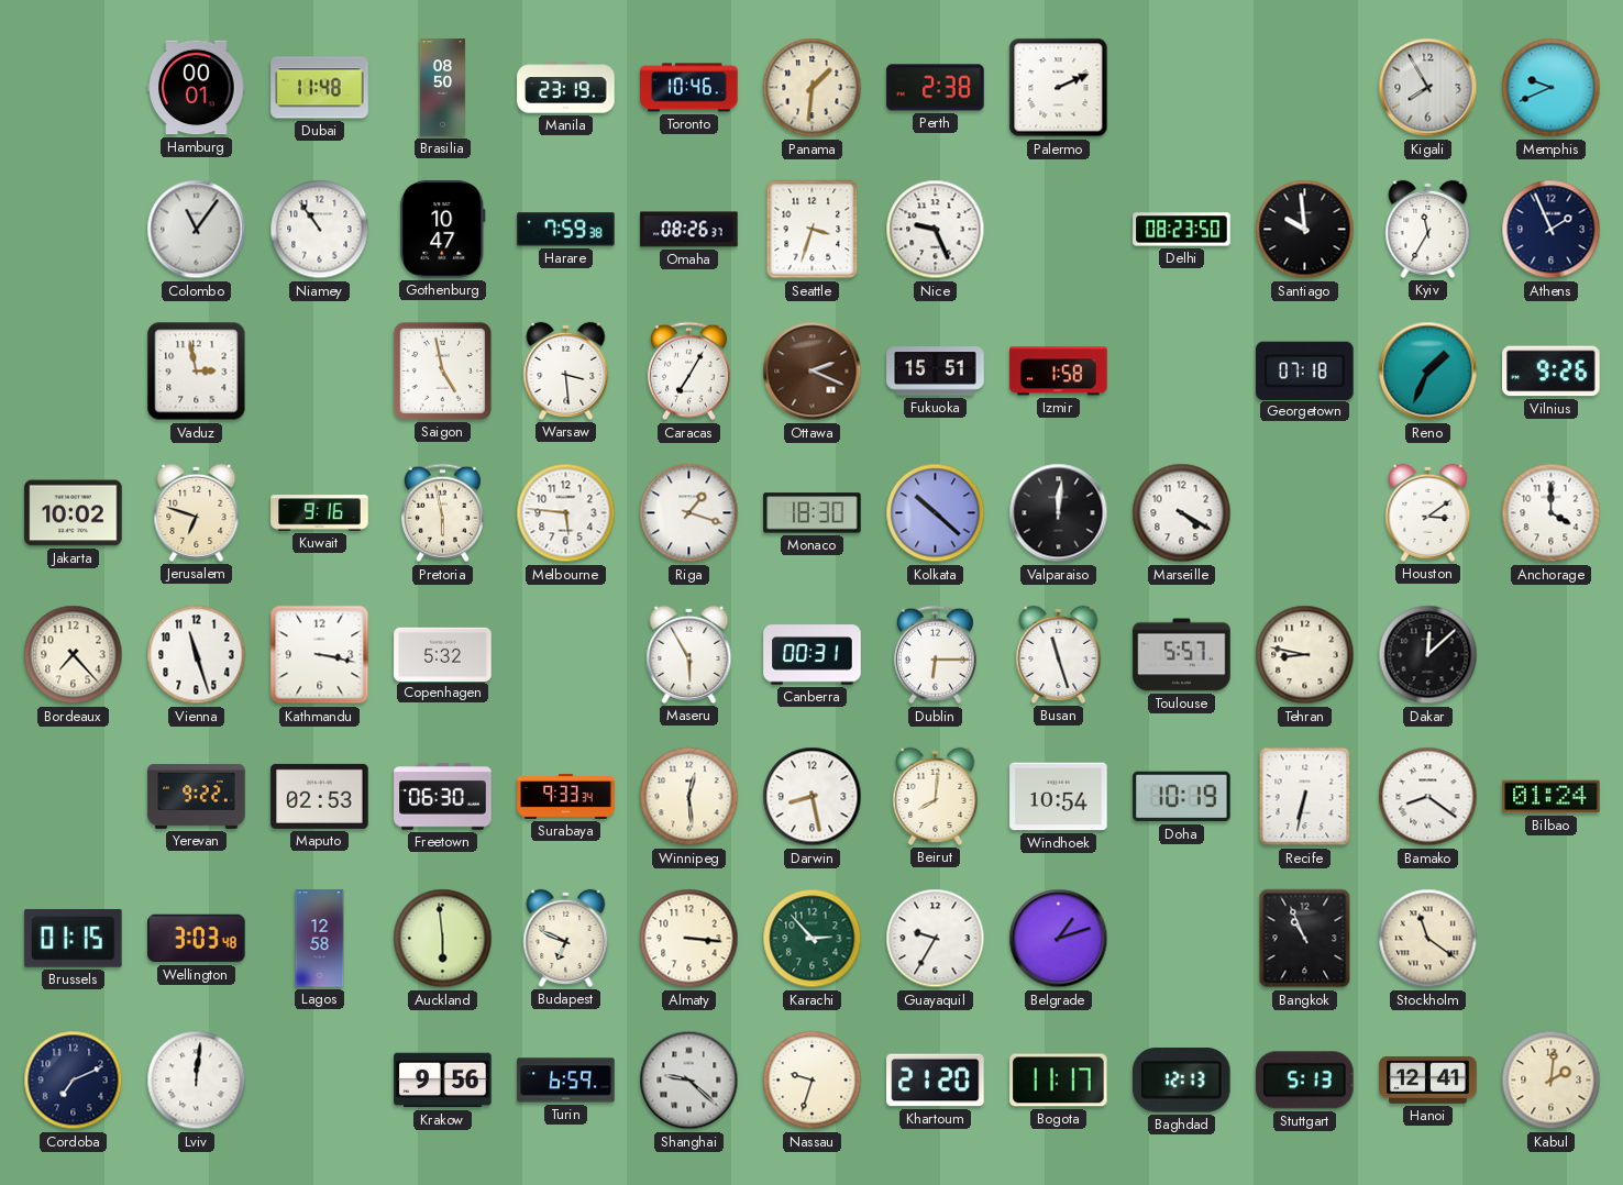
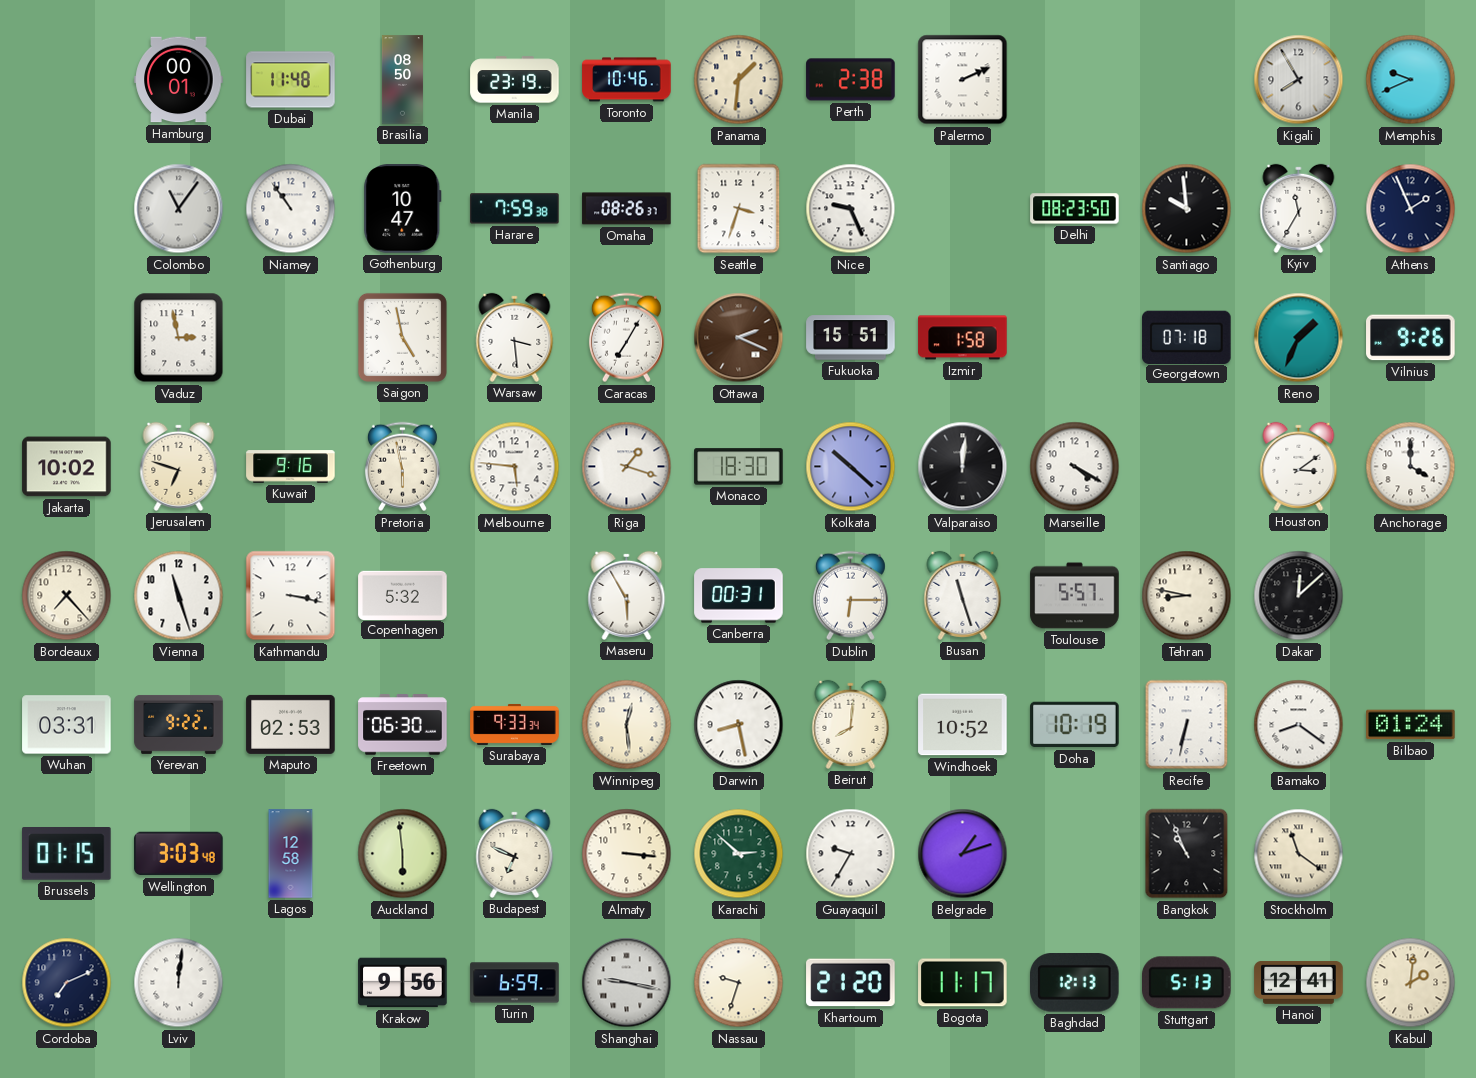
Wuhan: none -> 03:31 (67, 725)
Windhoek: 10:54 -> 10:52 (963, 725)
Karachi: 2:53 -> 2:52 (739, 854)
Shanghai: 9:22 -> 9:17 (627, 983)
